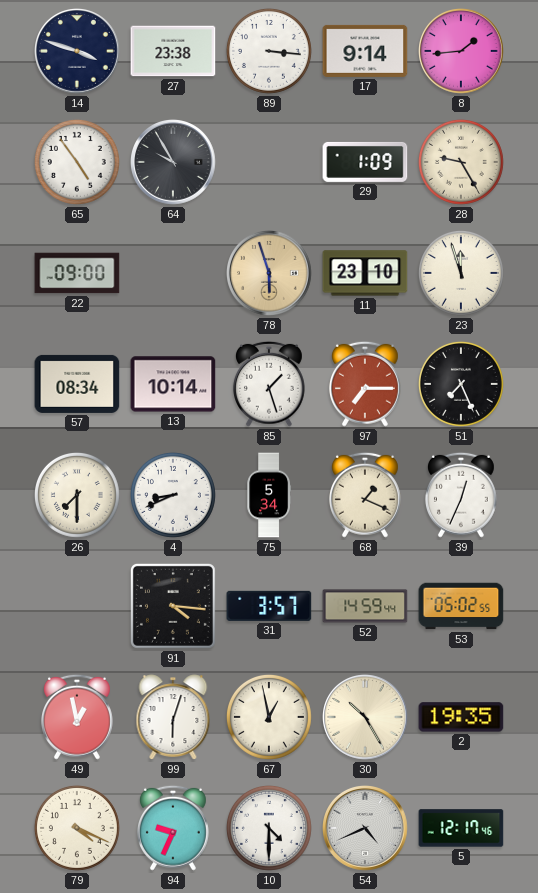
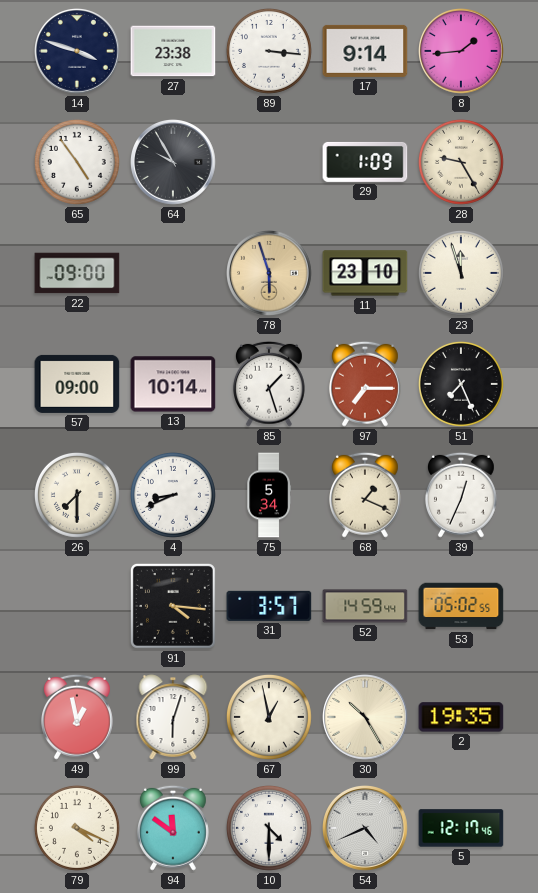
57: 08:34 -> 09:00 (77, 384)
94: 9:34 -> 11:51 (173, 828)
